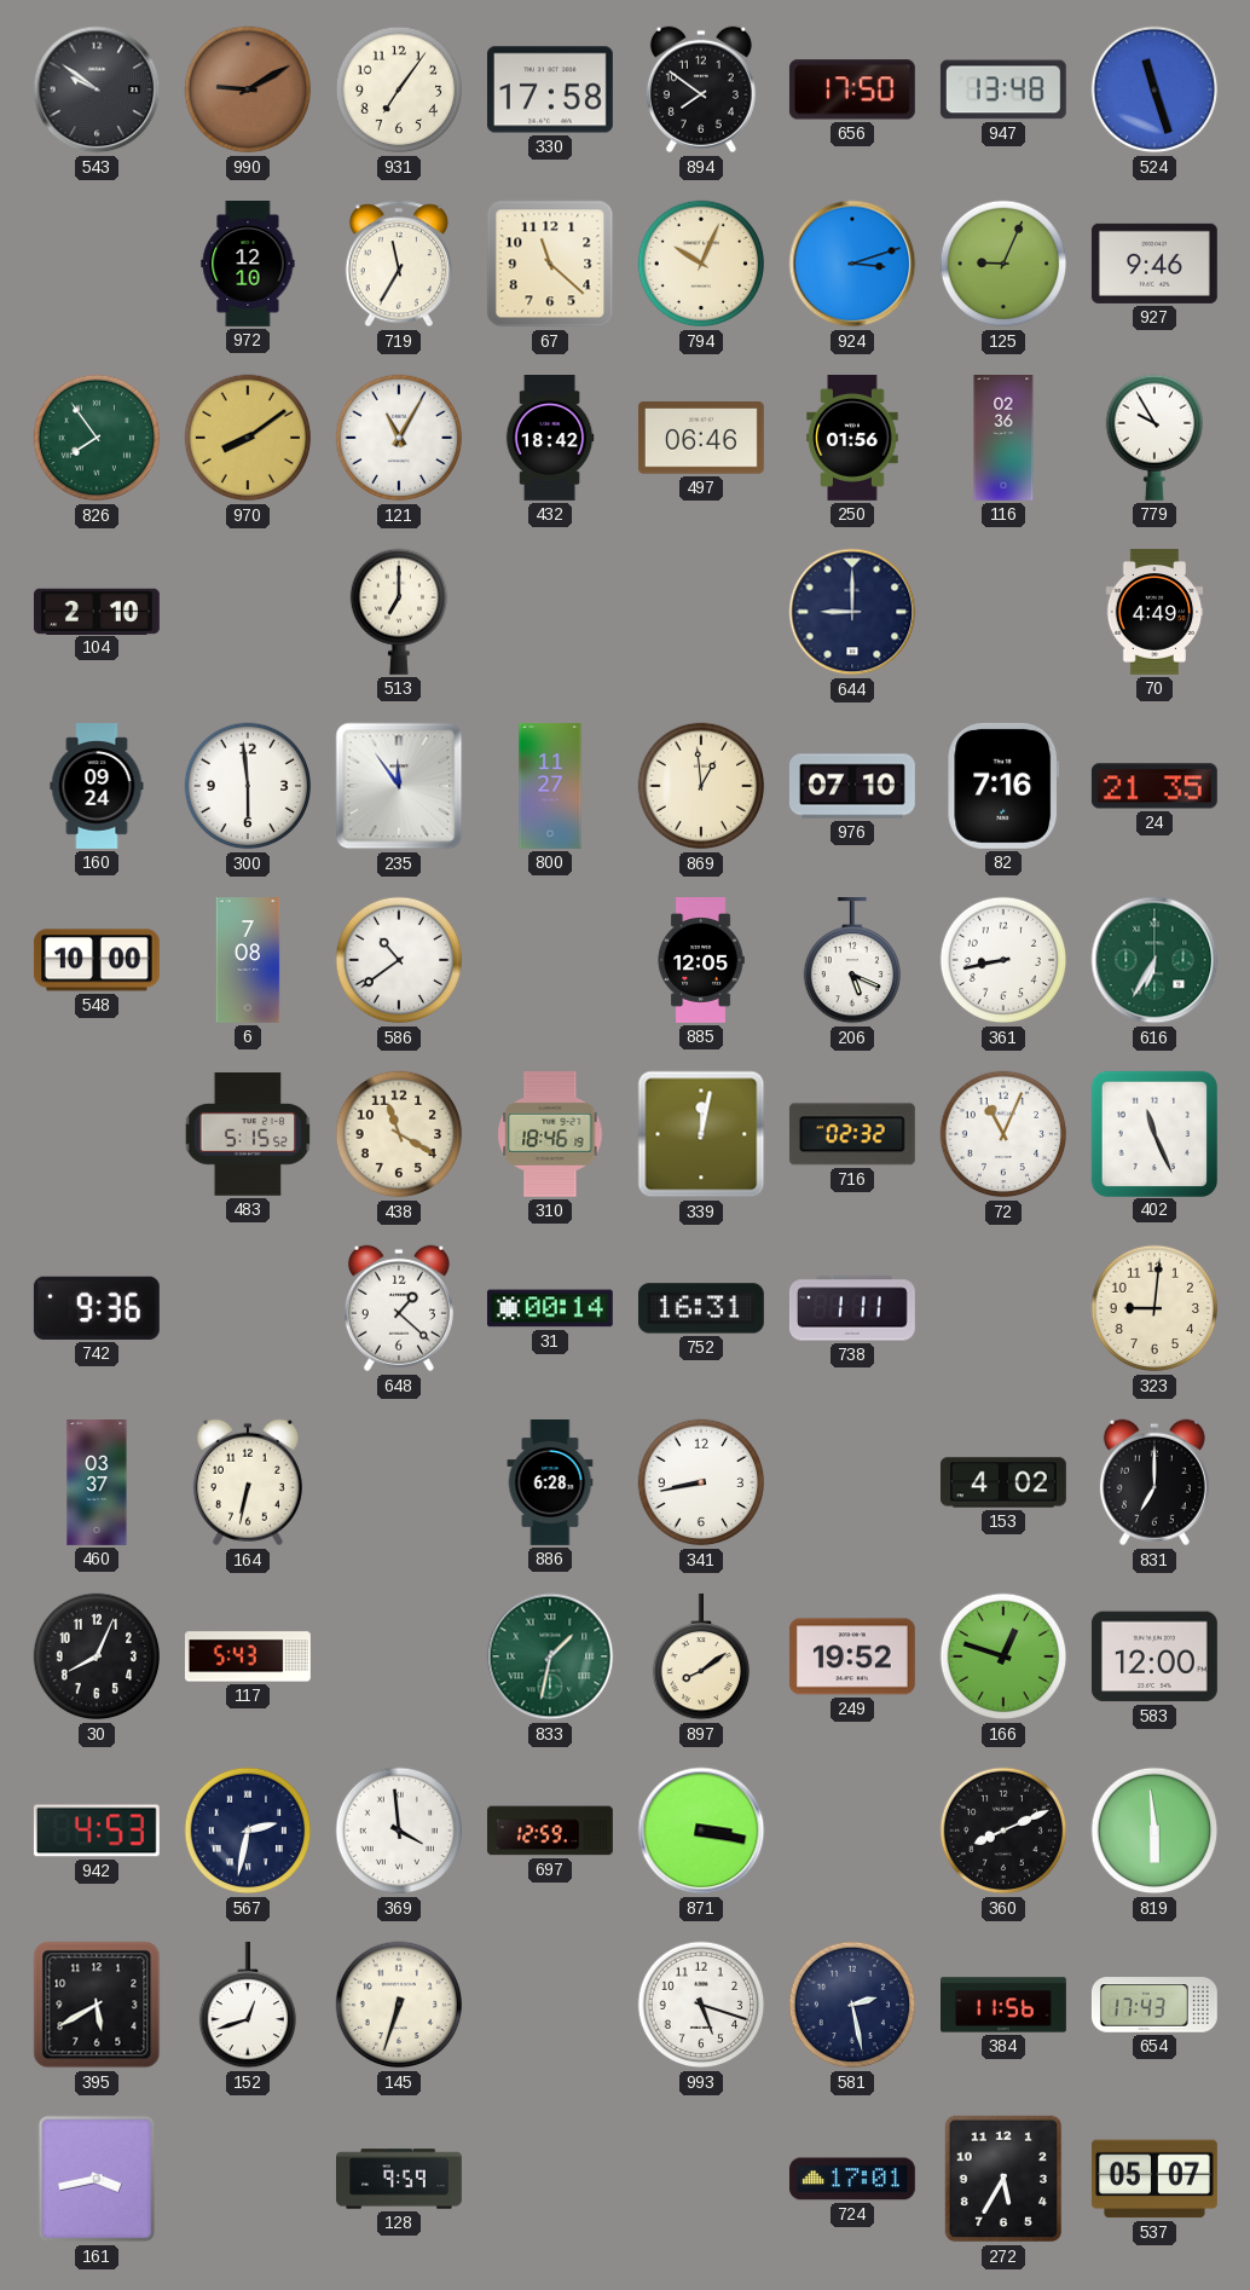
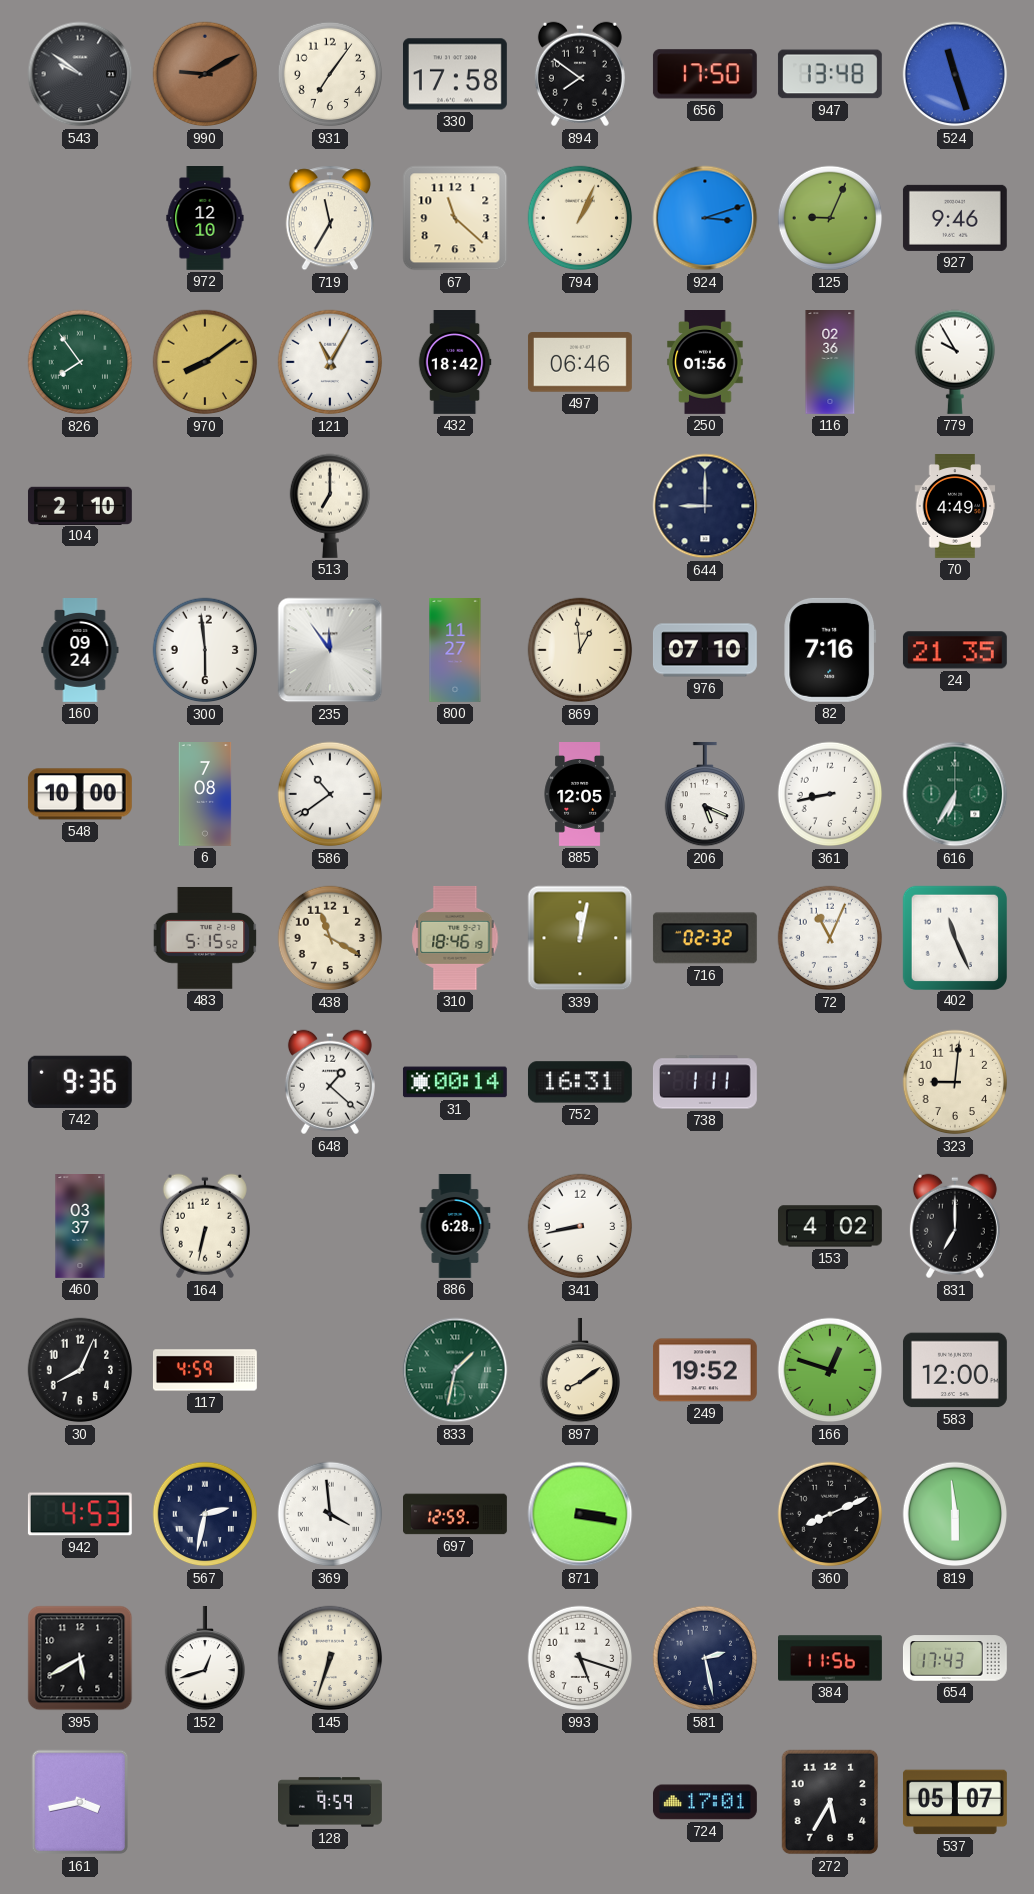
794: 10:04 -> 1:04 (580, 218)
117: 5:43 -> 4:59 (205, 1370)
